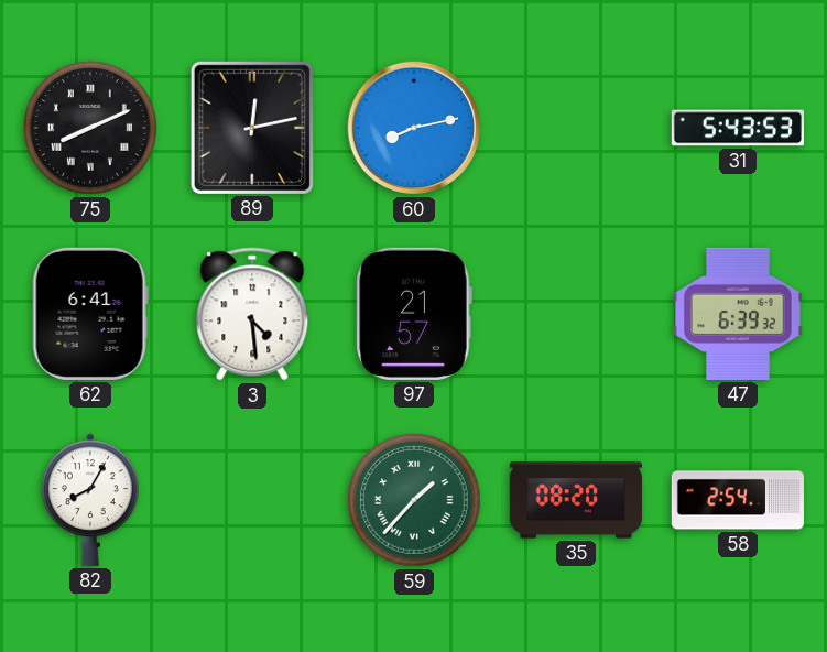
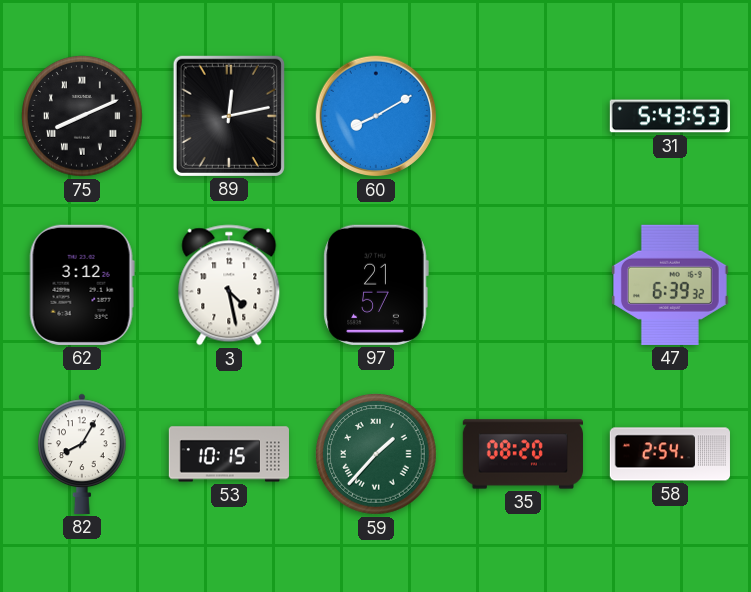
60: 8:13 -> 8:10 (376, 116)
62: 6:41 -> 3:12 (82, 285)
3: 4:29 -> 4:28 (229, 285)
53: none -> 10:15 (229, 454)
